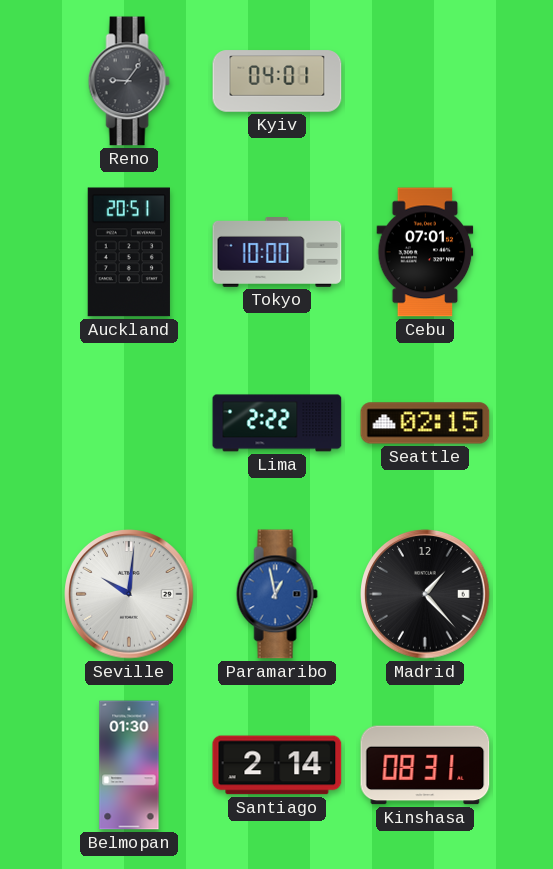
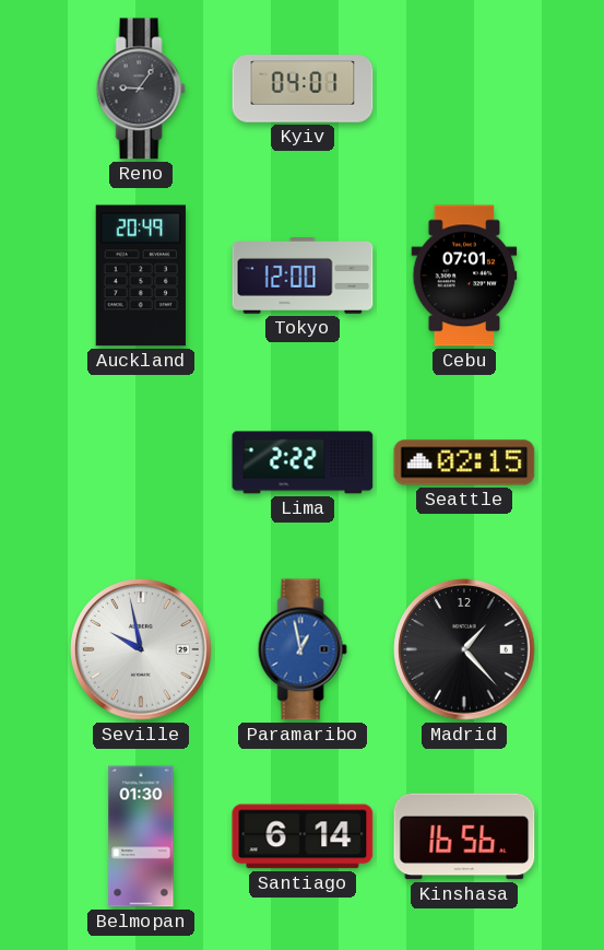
Auckland: 20:51 -> 20:49 (141, 275)
Tokyo: 10:00 -> 12:00 (303, 277)
Seville: 10:01 -> 9:58 (141, 649)
Santiago: 2:14 -> 6:14 (303, 836)
Kinshasa: 08:31 -> 16:56 (464, 836)
